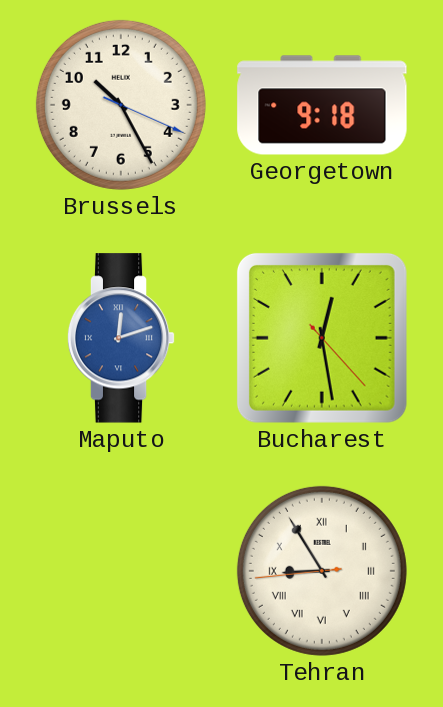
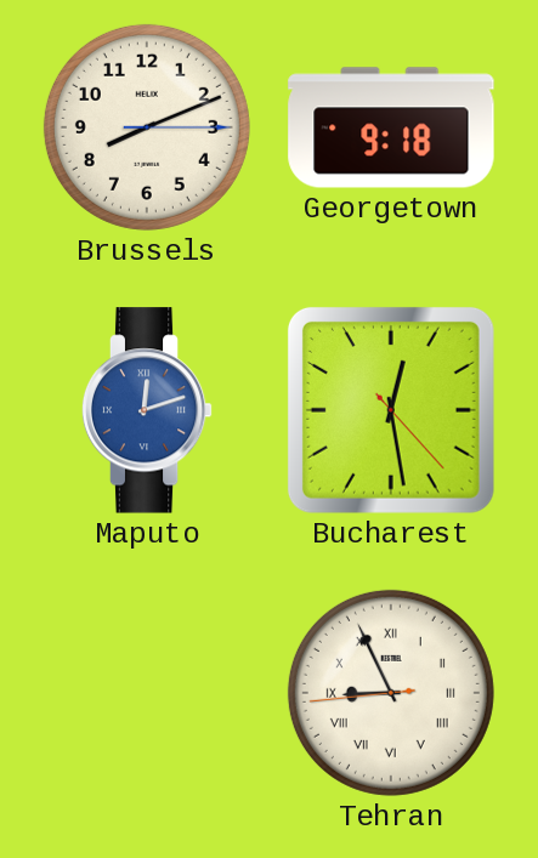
Brussels: 10:25 -> 8:11 (147, 127)
Tehran: 8:54 -> 8:55 (391, 693)
